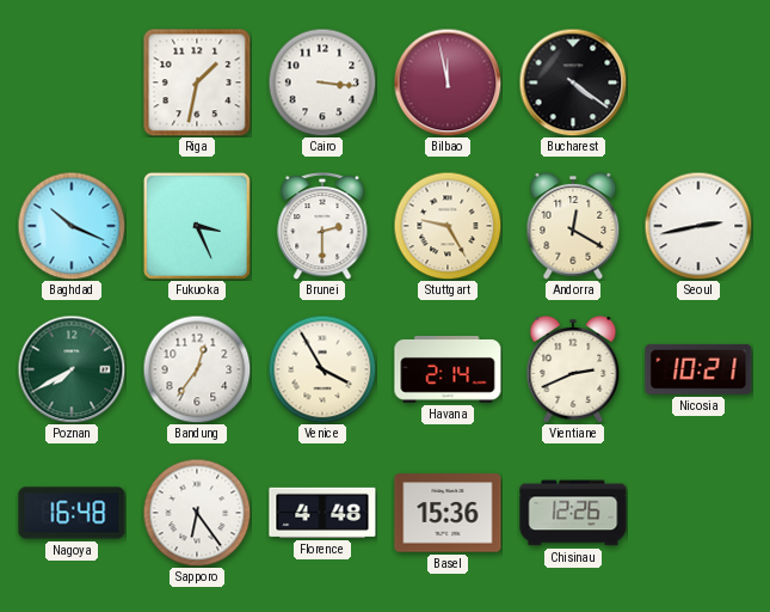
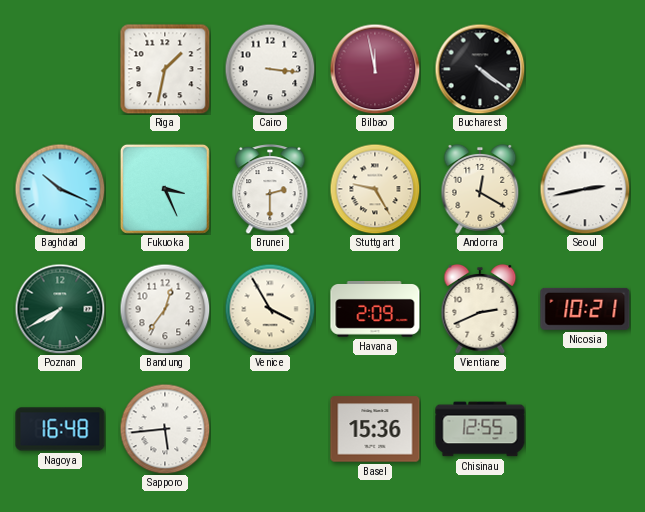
Havana: 2:14 -> 2:09 (375, 310)
Sapporo: 6:24 -> 5:44 (165, 429)
Florence: 4:48 -> none (322, 513)
Chisinau: 12:26 -> 12:55 (480, 429)
